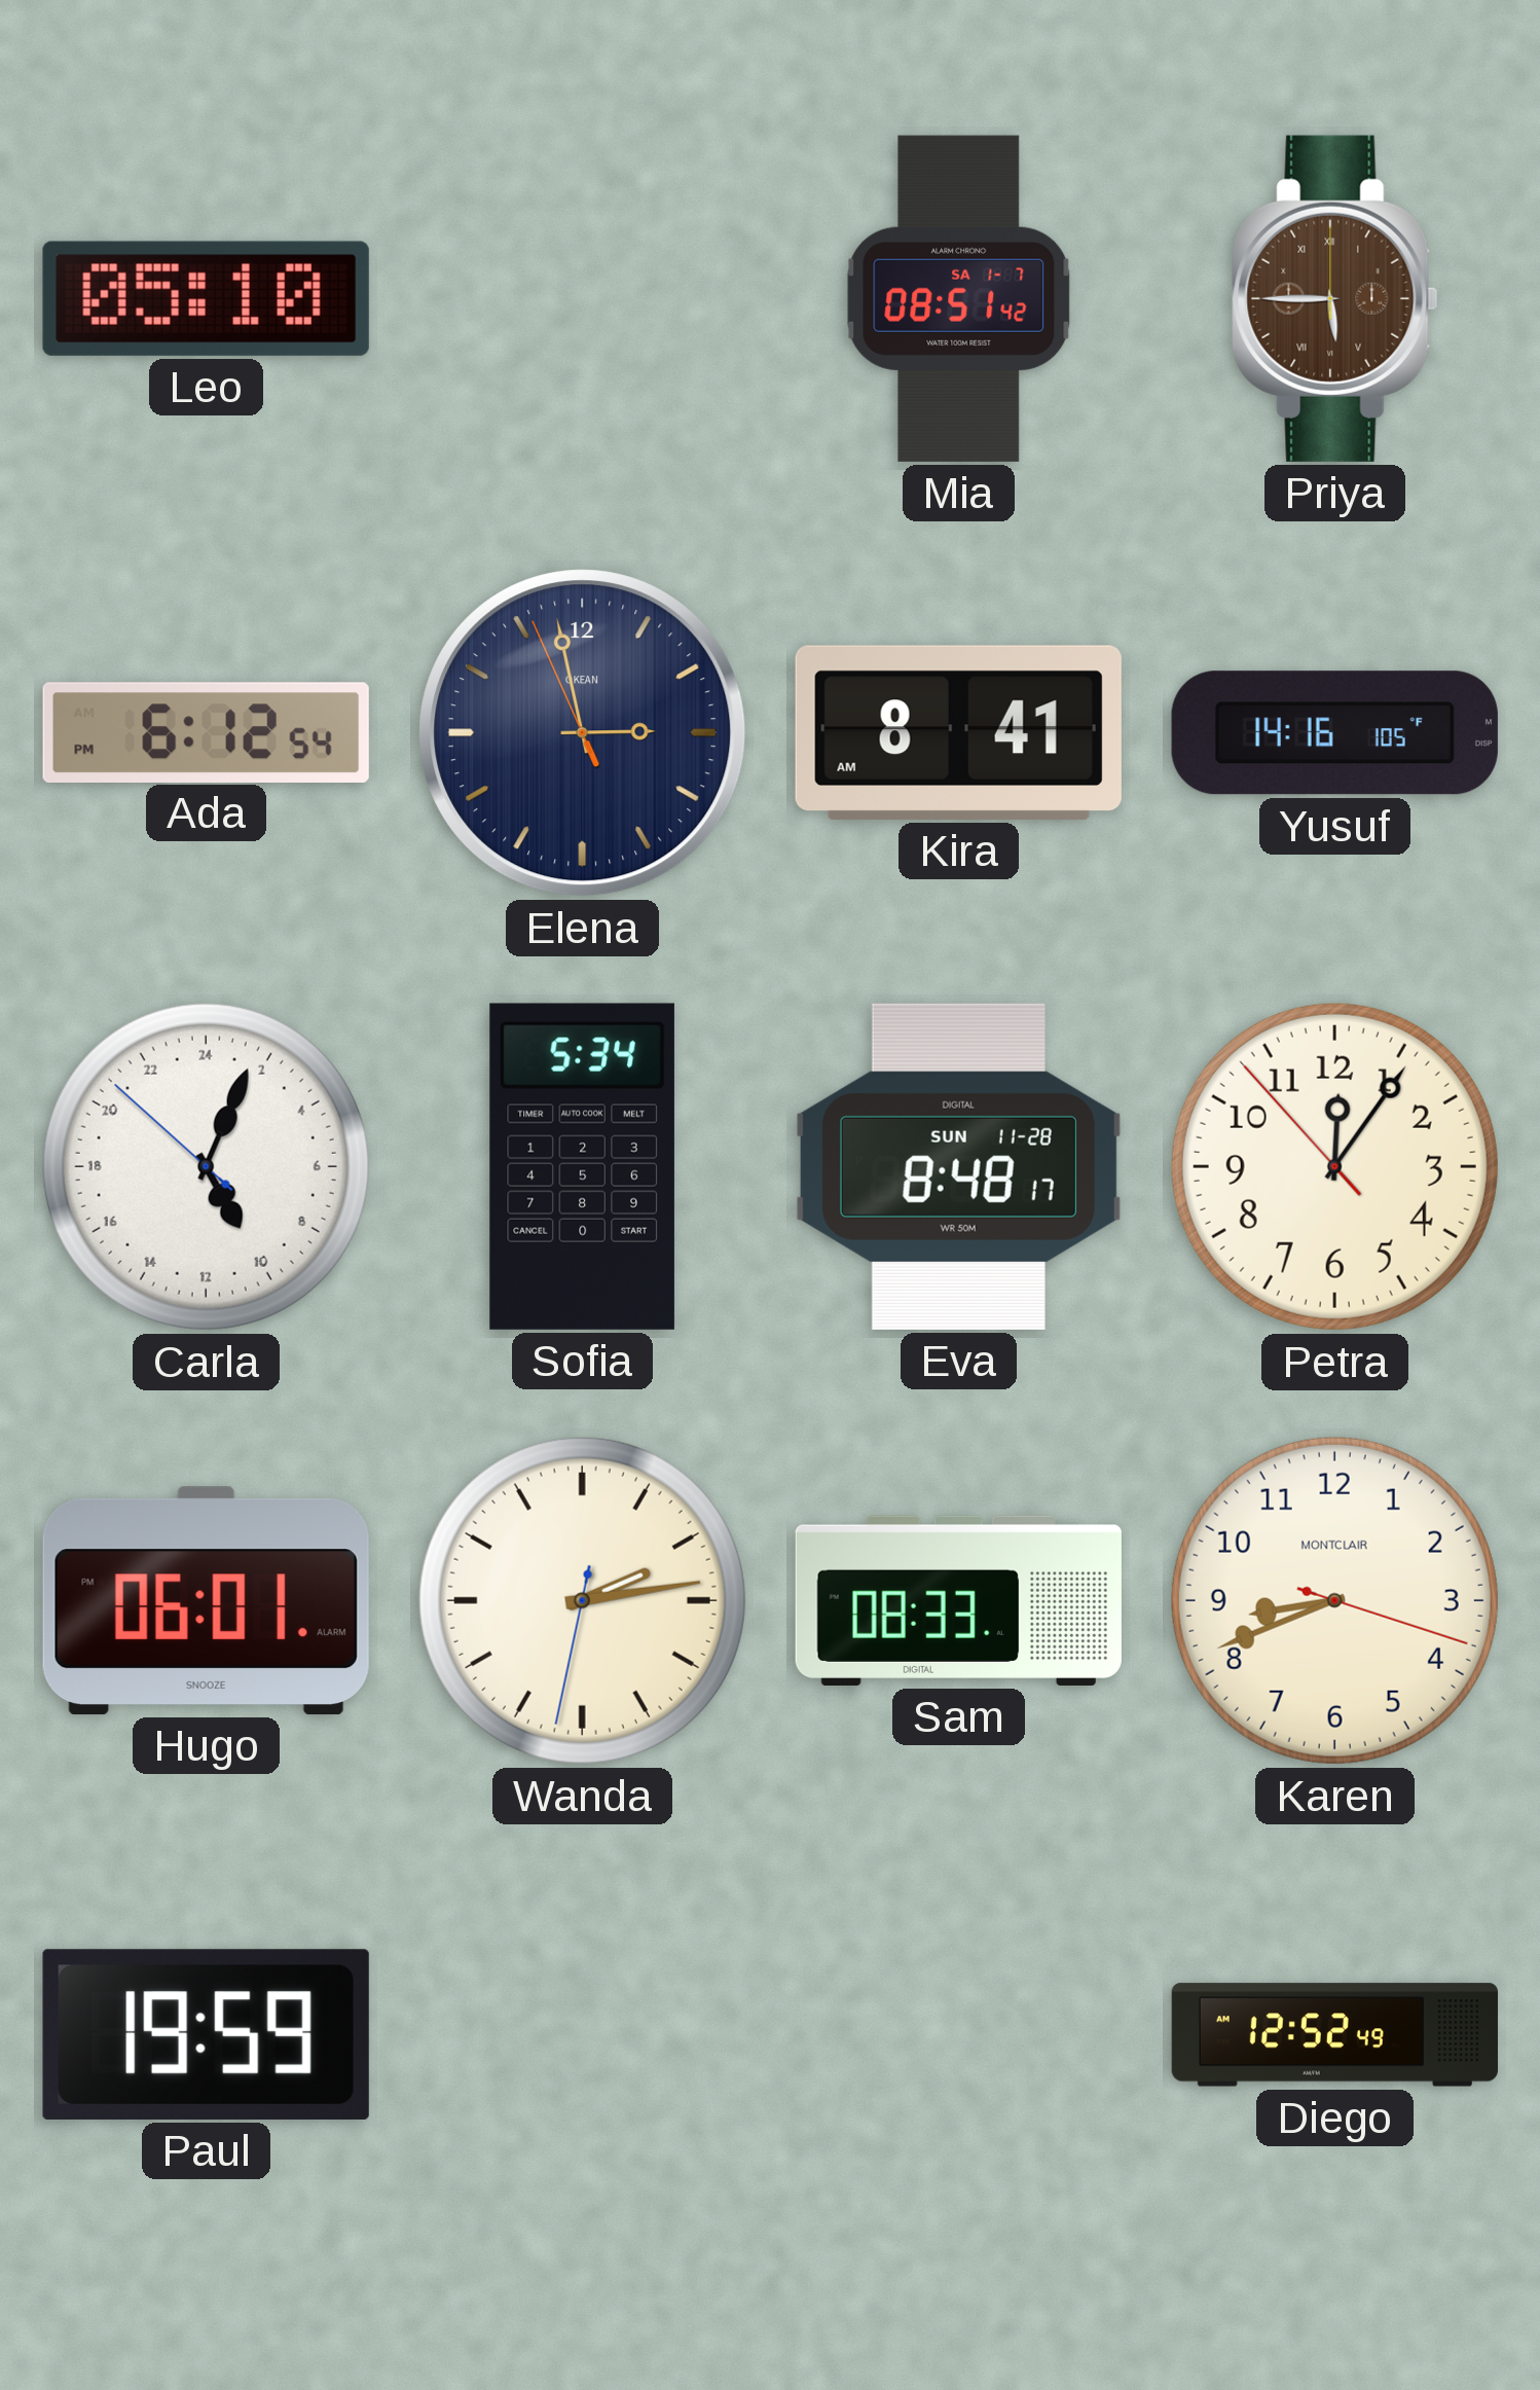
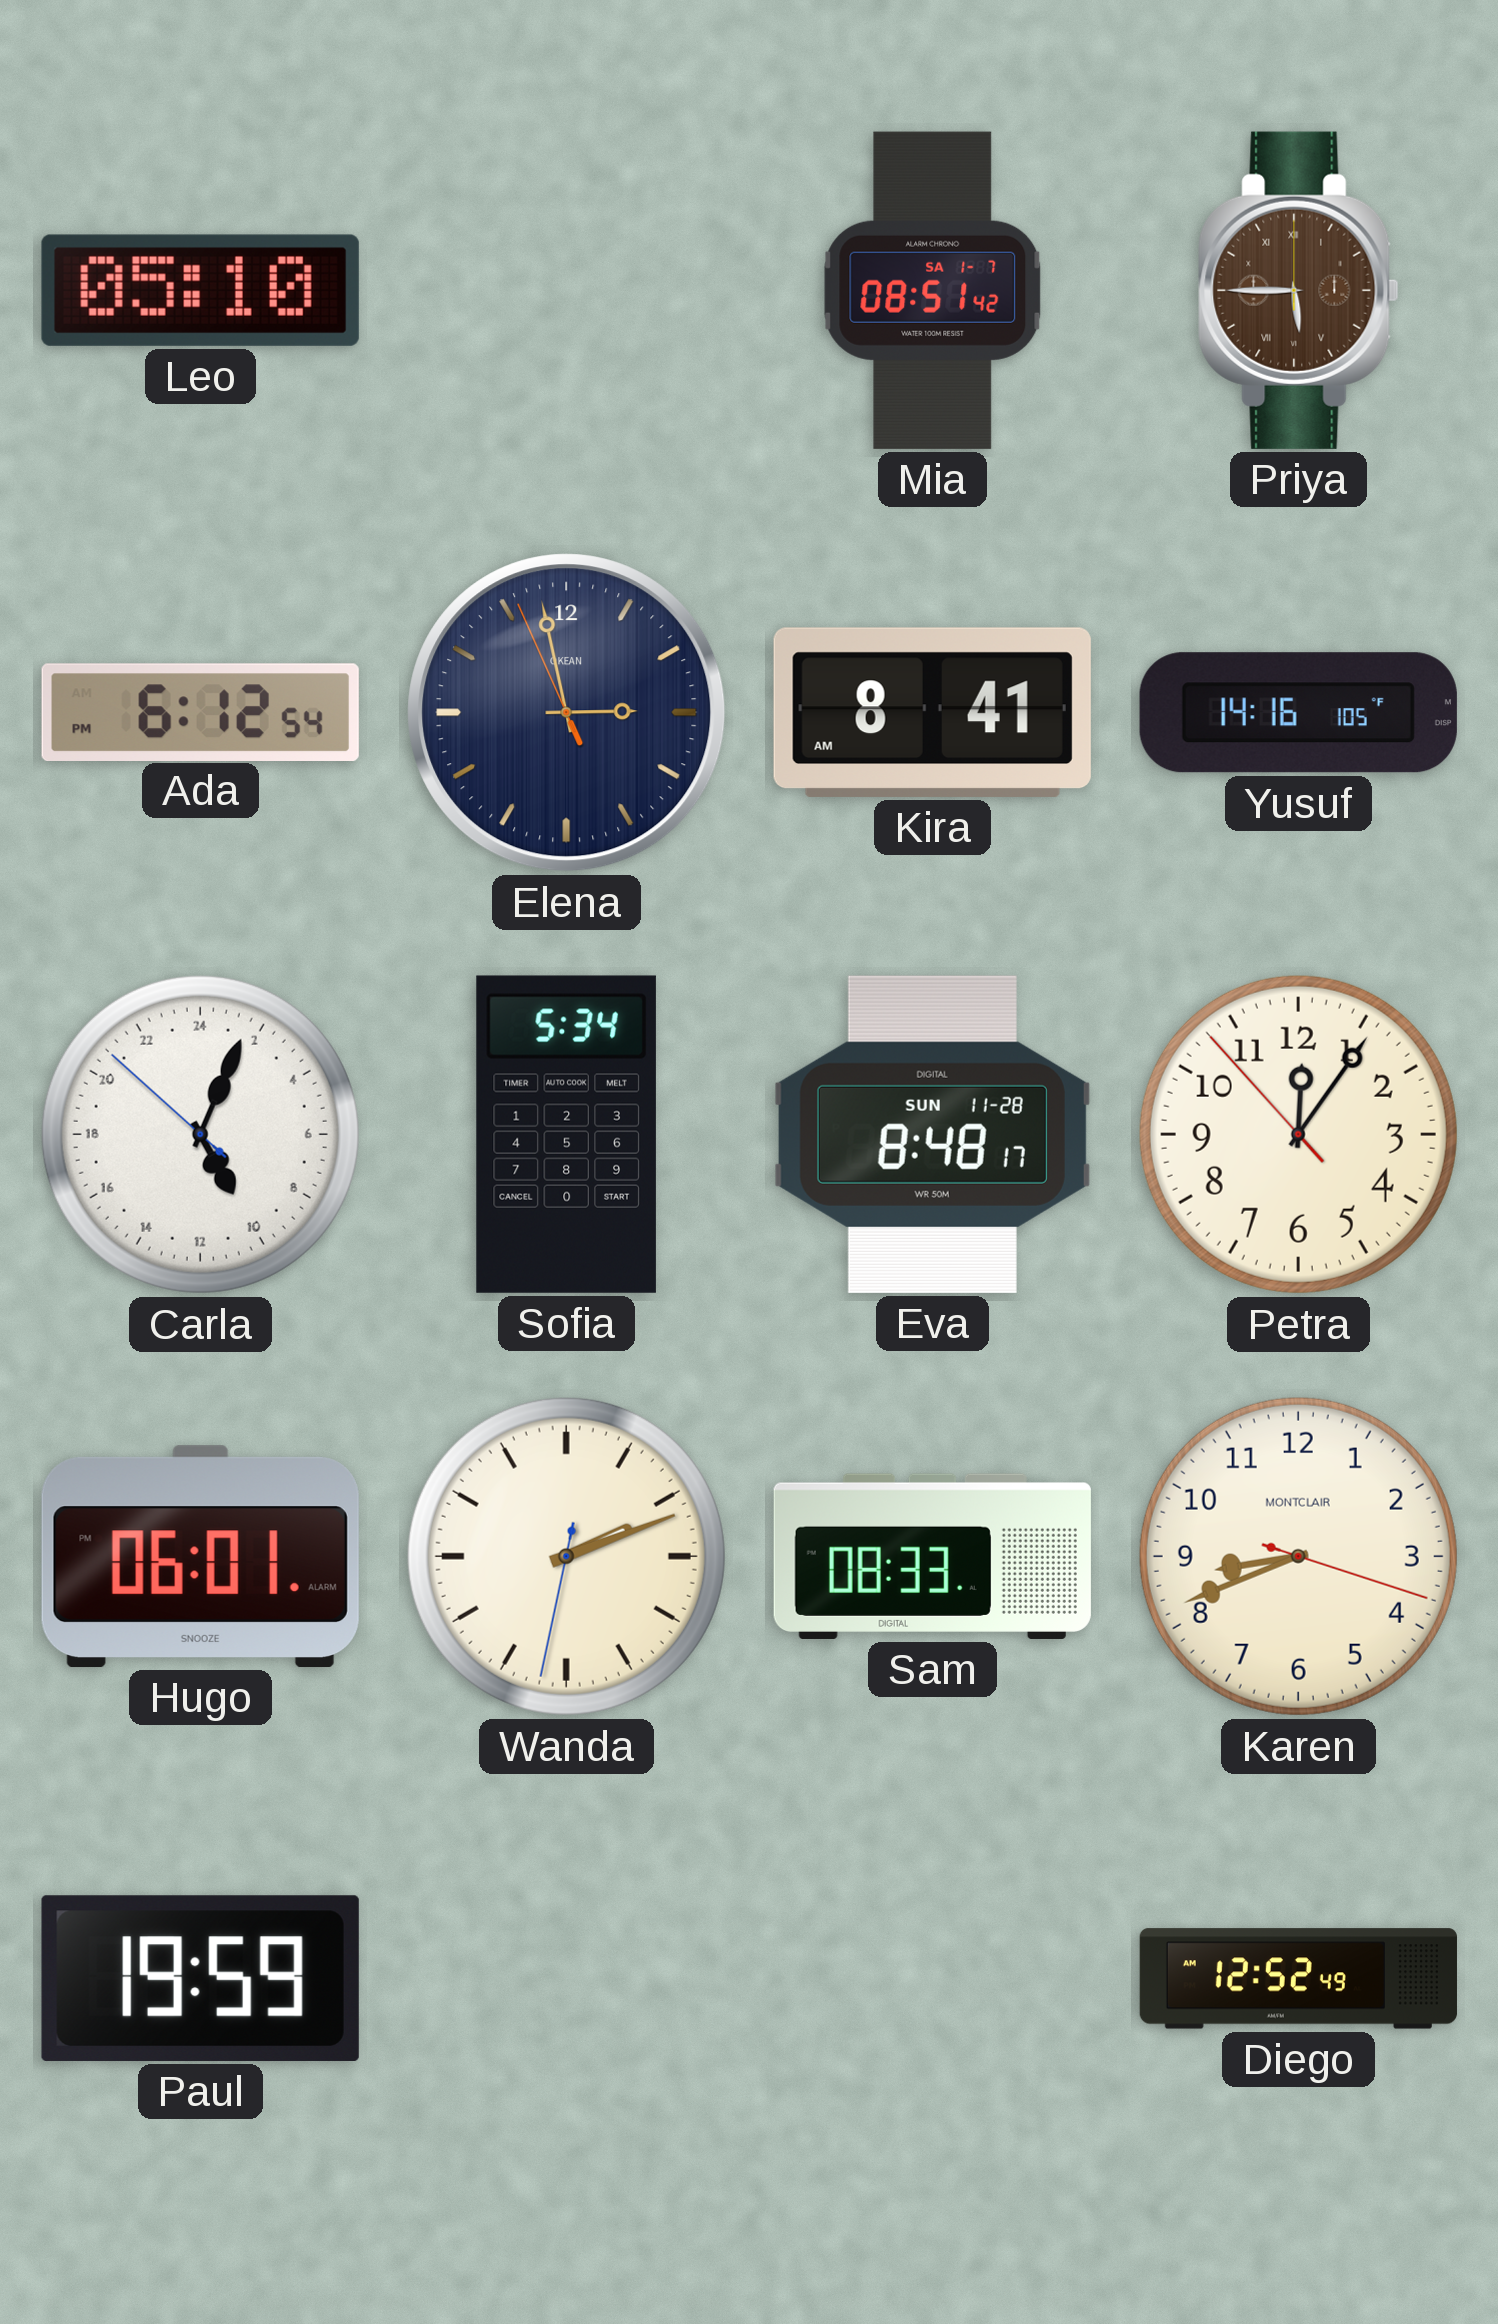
Wanda: 2:13 -> 2:11 (566, 1556)
